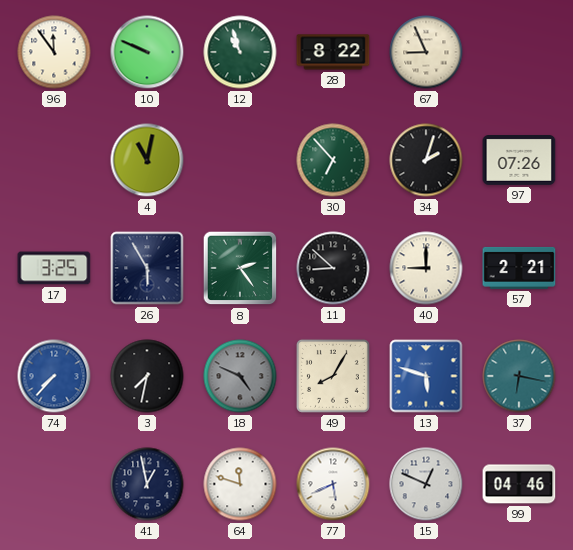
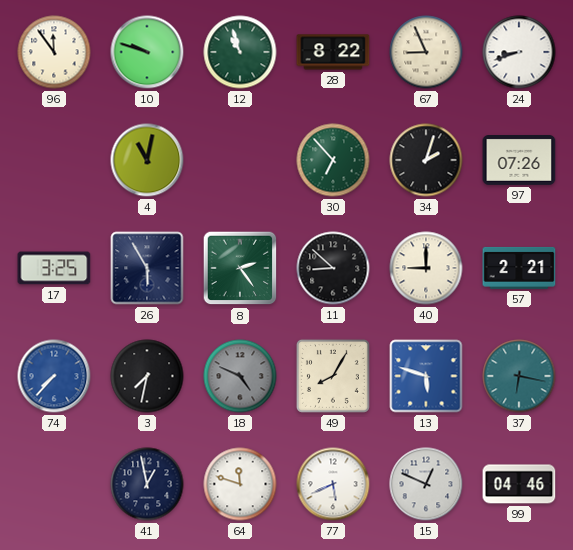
10: 9:49 -> 9:48 (147, 52)
24: none -> 8:42 (519, 52)
